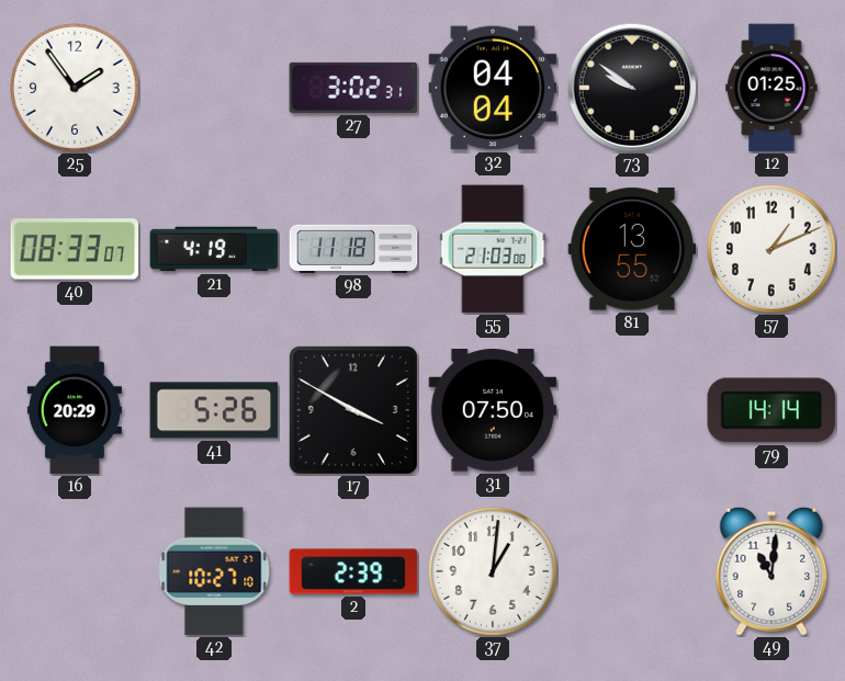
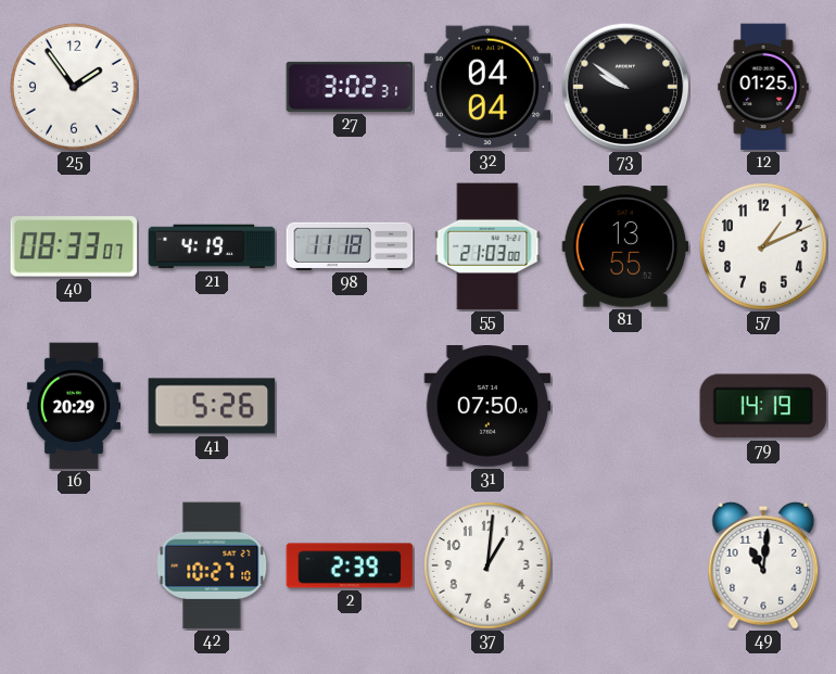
17: 3:50 -> none (353, 410)
79: 14:14 -> 14:19 (763, 406)
